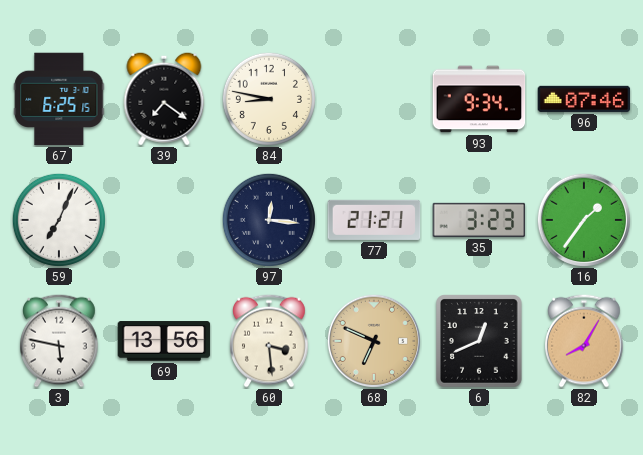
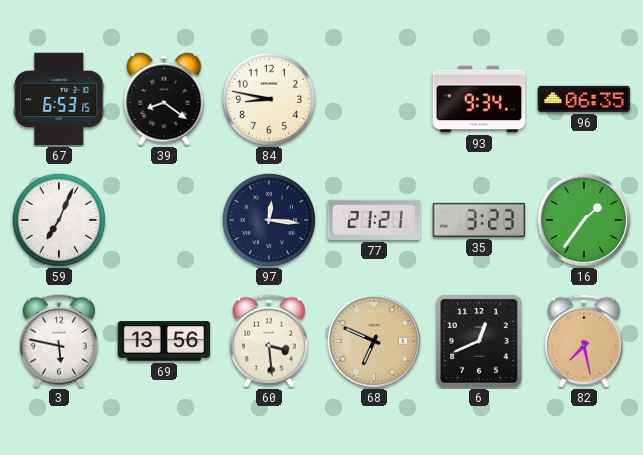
67: 6:25 -> 6:53 (59, 99)
39: 7:21 -> 8:21 (164, 99)
96: 07:46 -> 06:35 (584, 99)
82: 8:05 -> 7:28 (585, 341)
